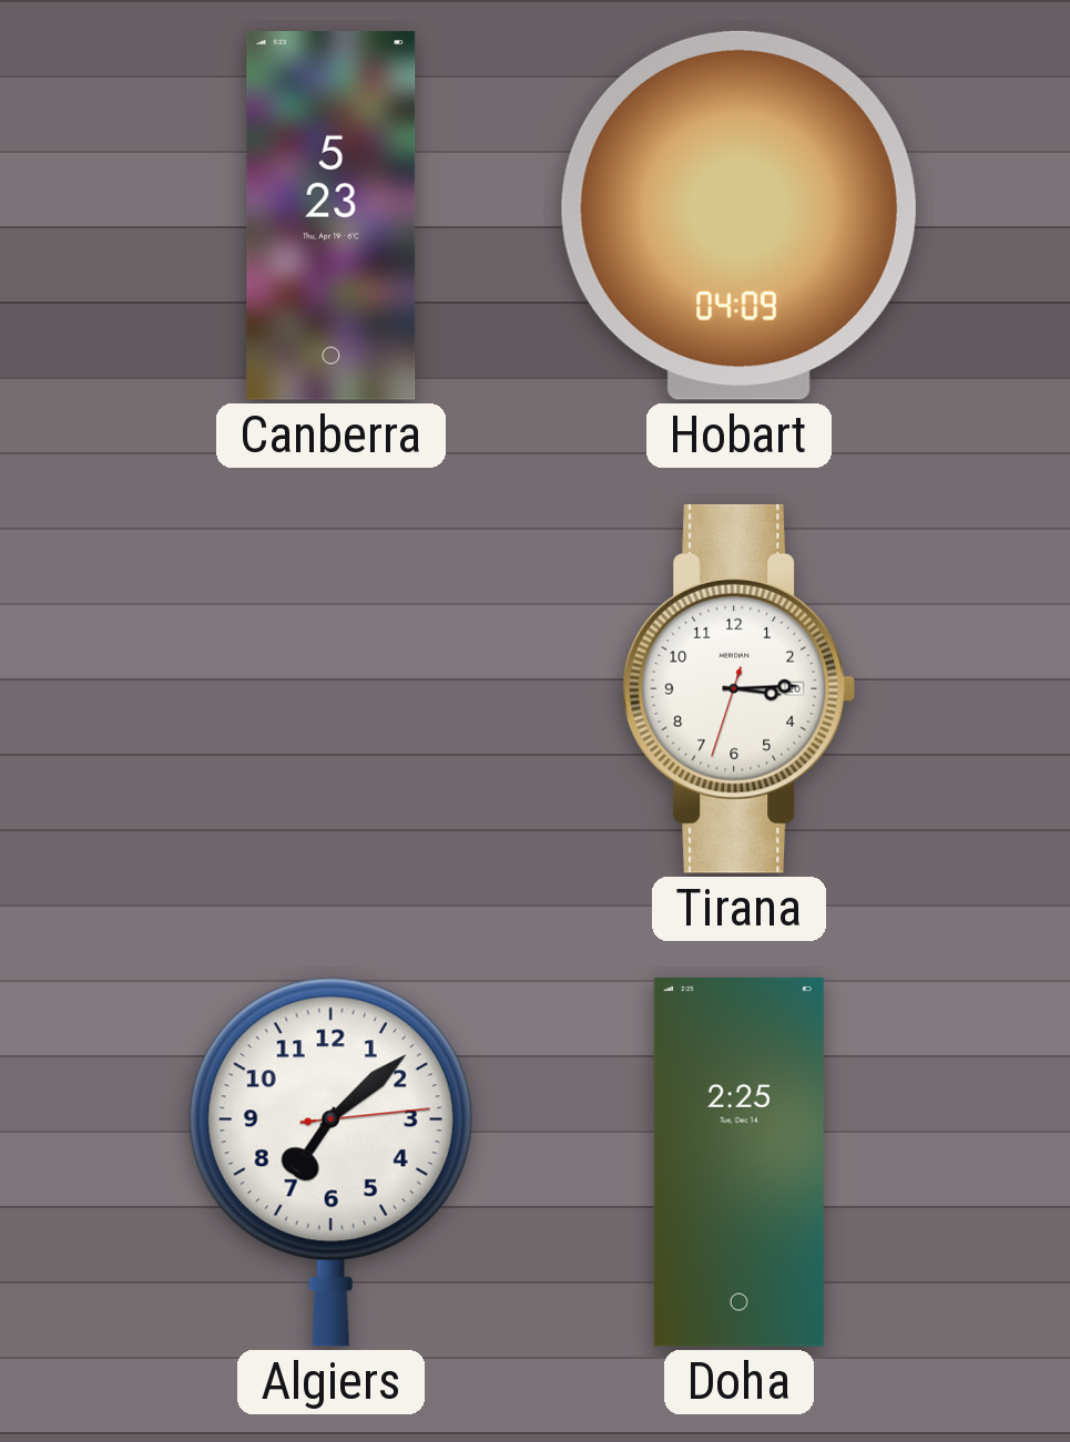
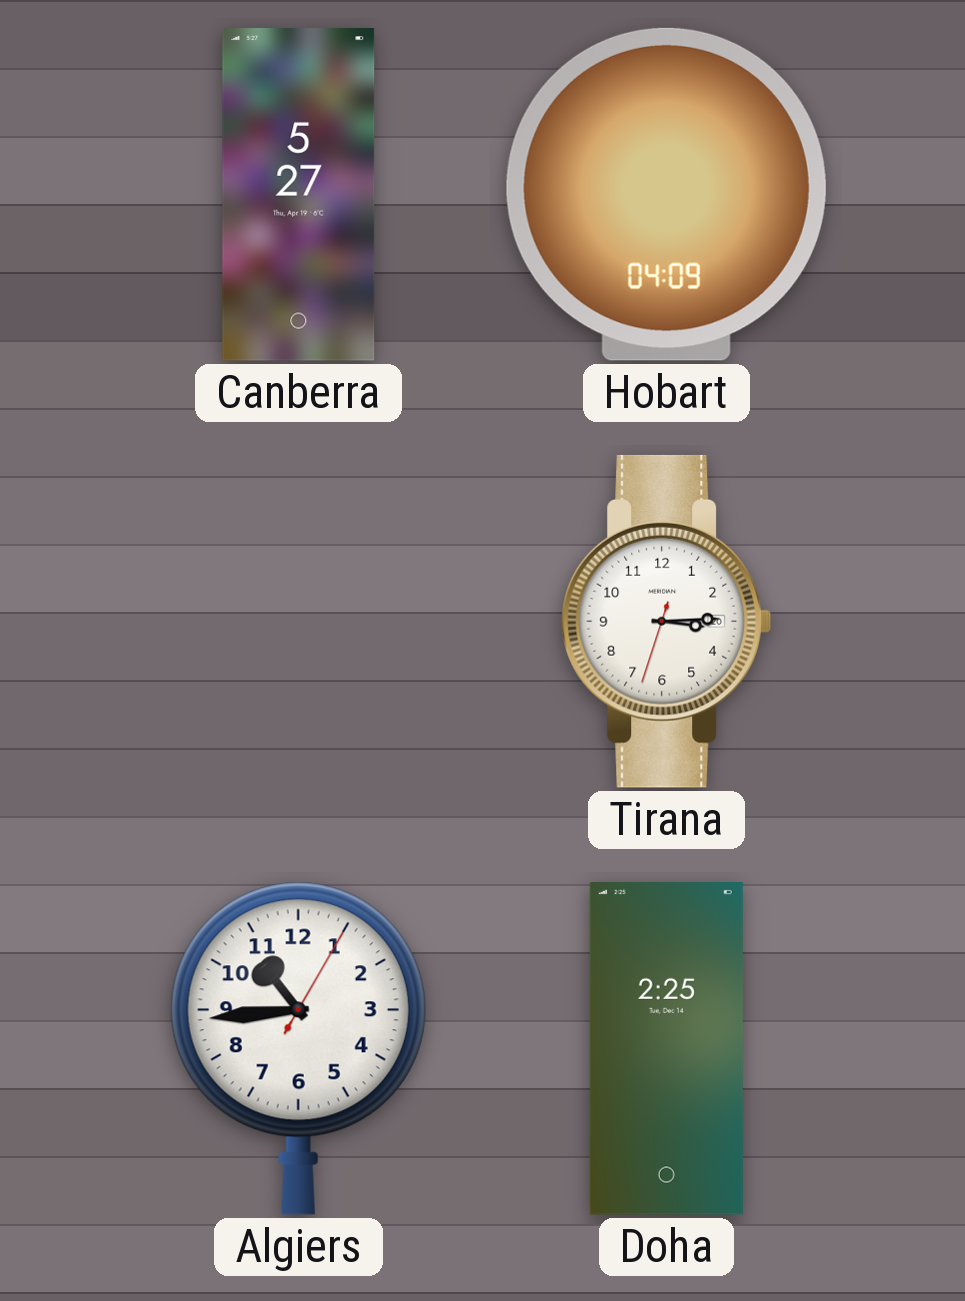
Canberra: 5:23 -> 5:27 (299, 195)
Algiers: 7:08 -> 10:44 (298, 1048)
